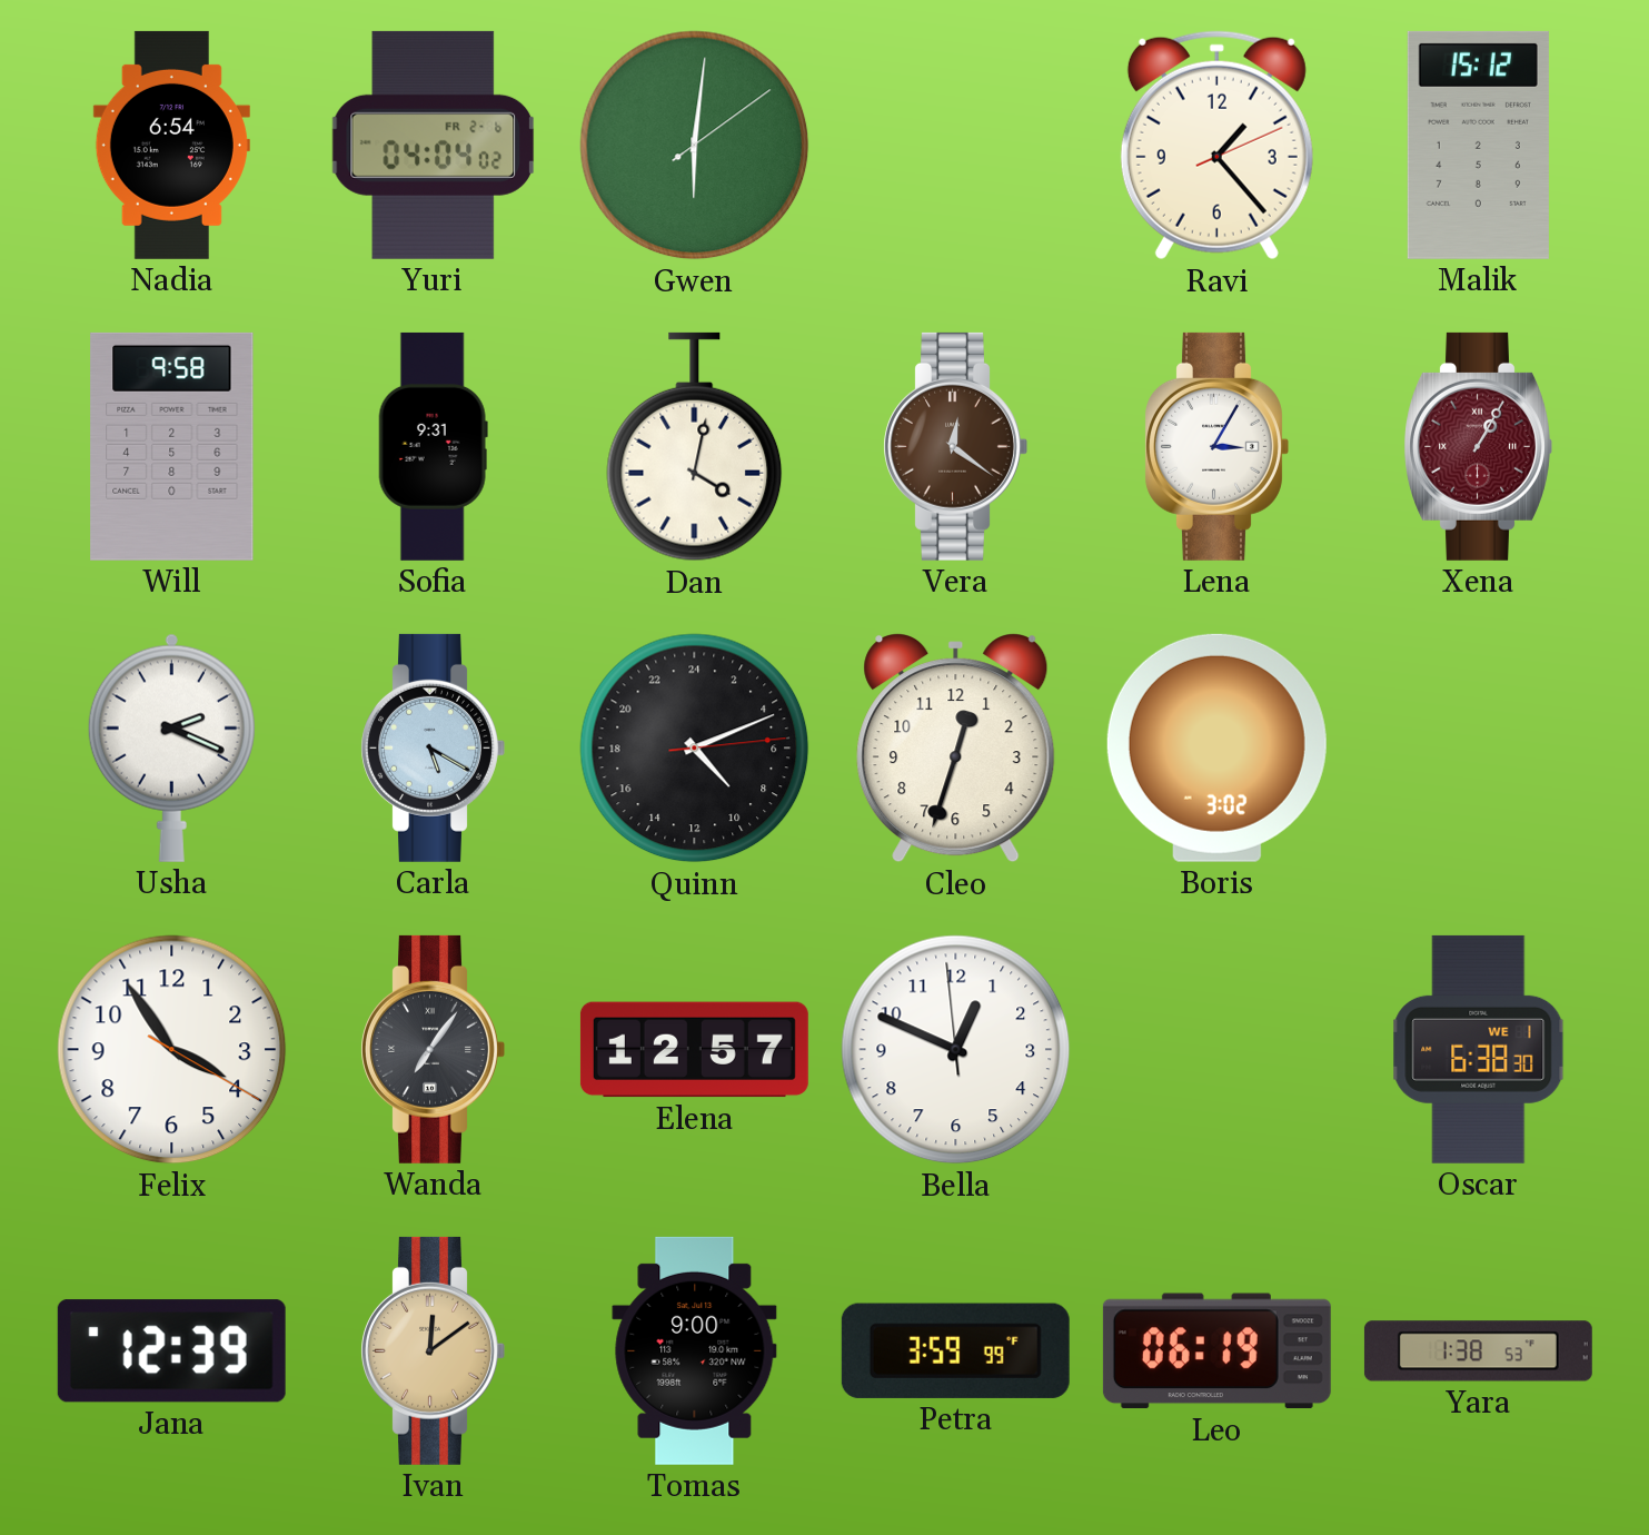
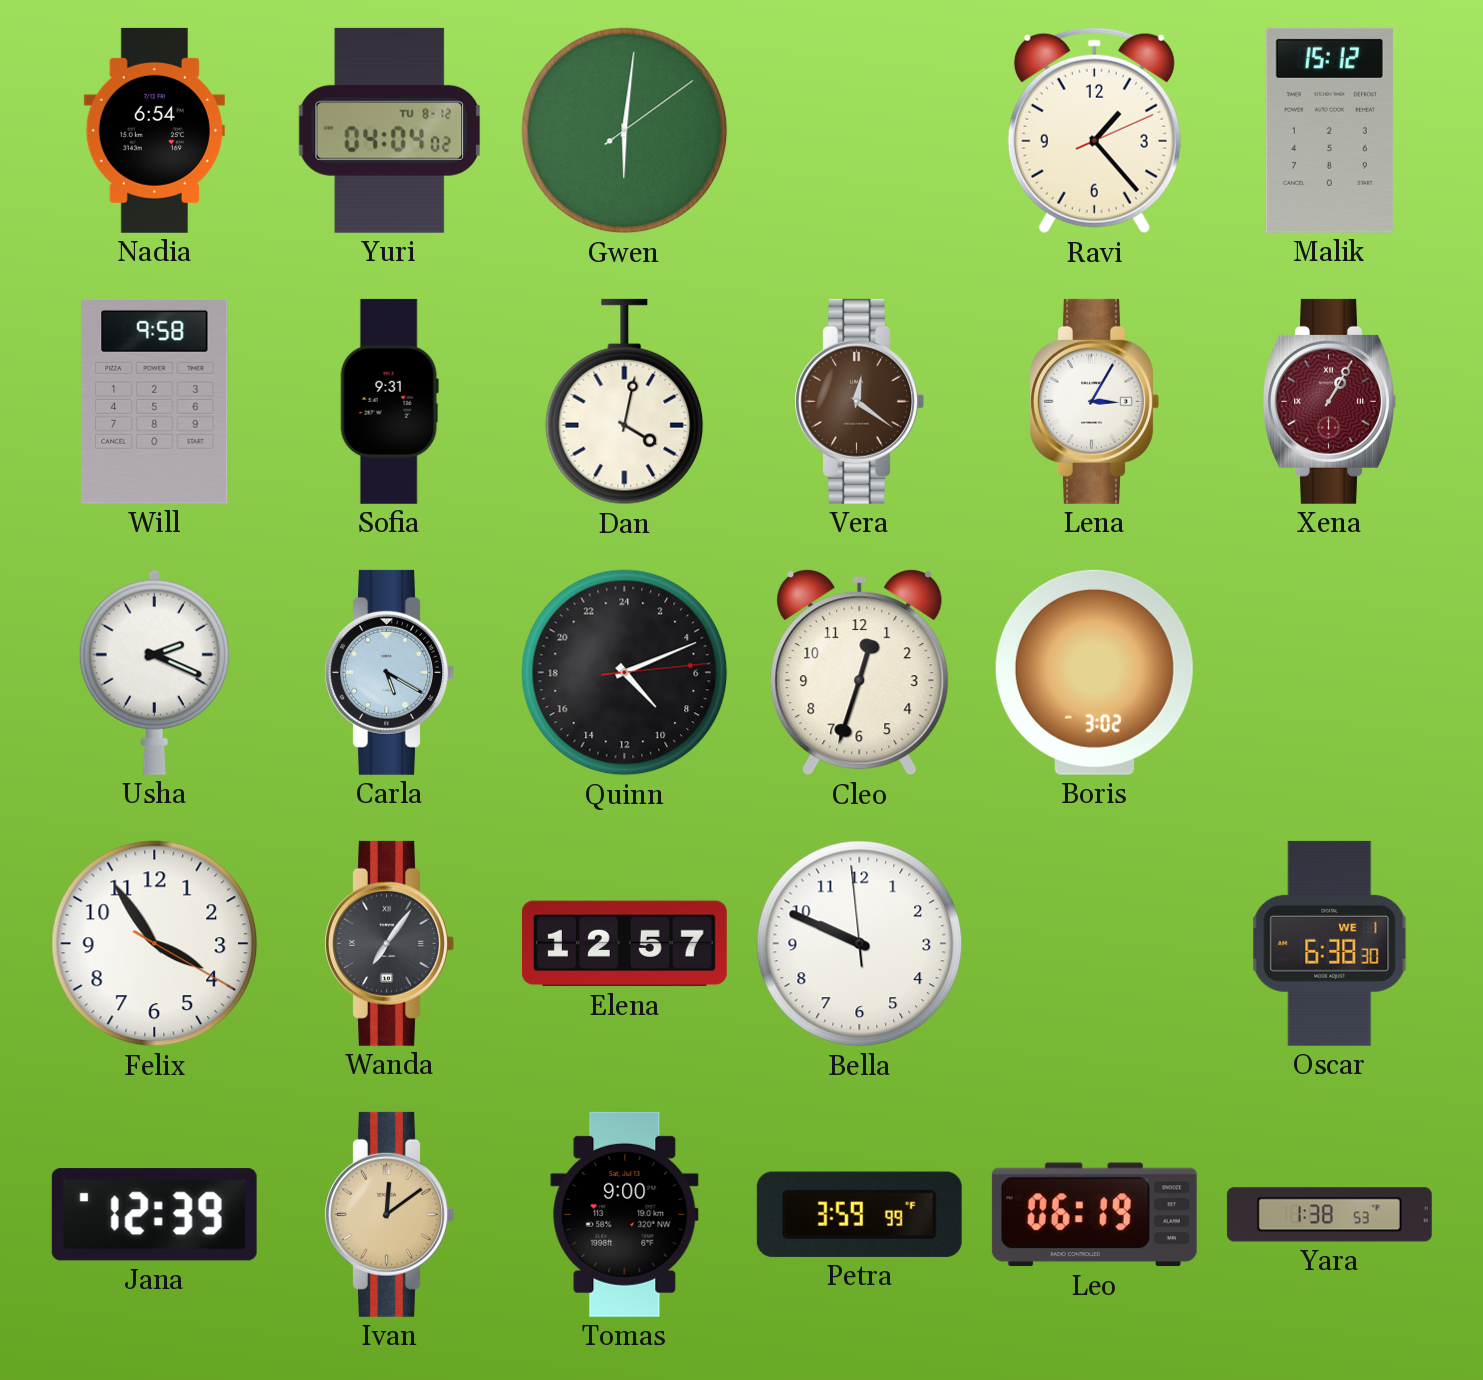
Yuri date: FR 2-6 -> TU 8-12 (390, 130)
Bella: 12:48 -> 9:48 (860, 944)
